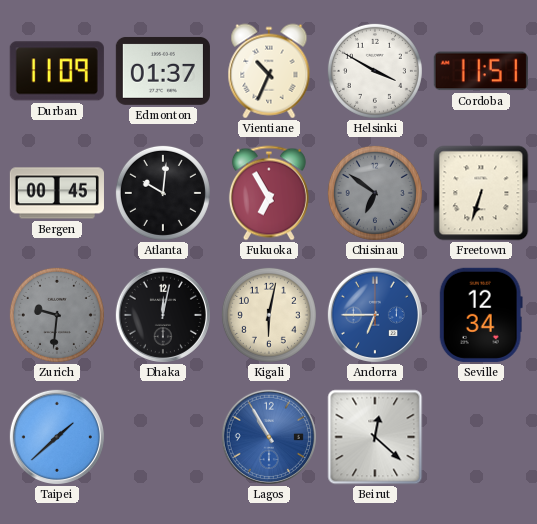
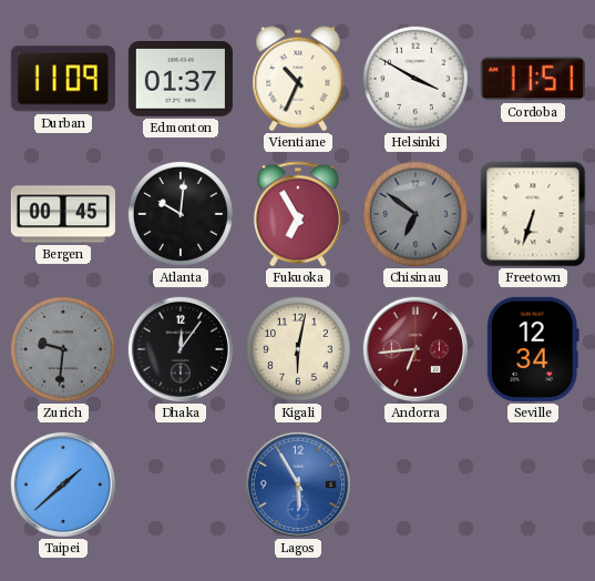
Dhaka: 12:02 -> 12:06 (181, 349)
Andorra: 6:45 -> 6:44 (416, 349)
Andorra dial: blue -> burgundy (416, 349)
Lagos: 10:55 -> 5:55 (298, 485)
Beirut: 12:22 -> none (375, 437)
